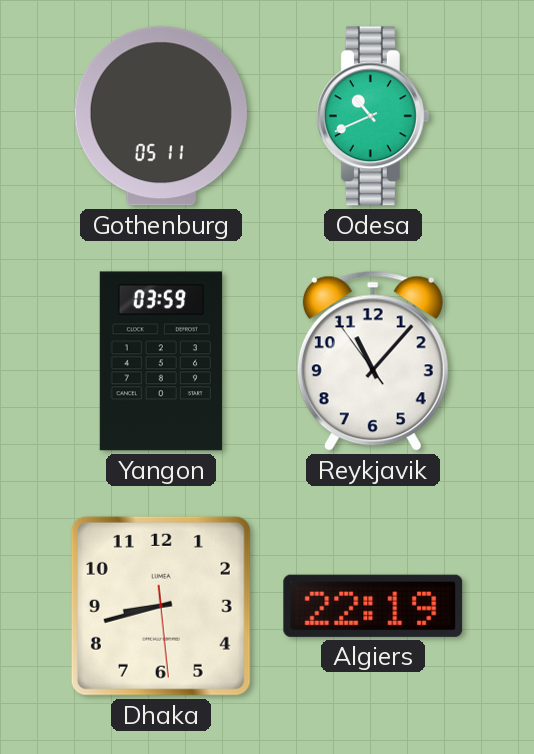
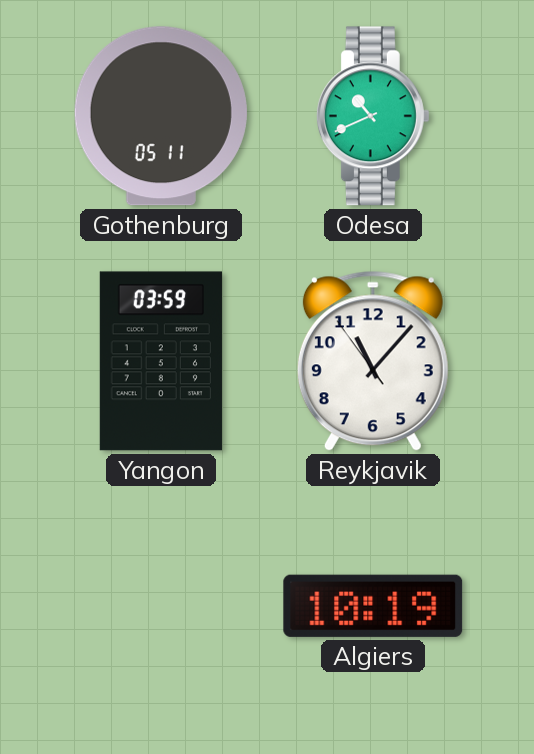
Dhaka: 8:42 -> none (161, 606)
Algiers: 22:19 -> 10:19 (373, 606)
